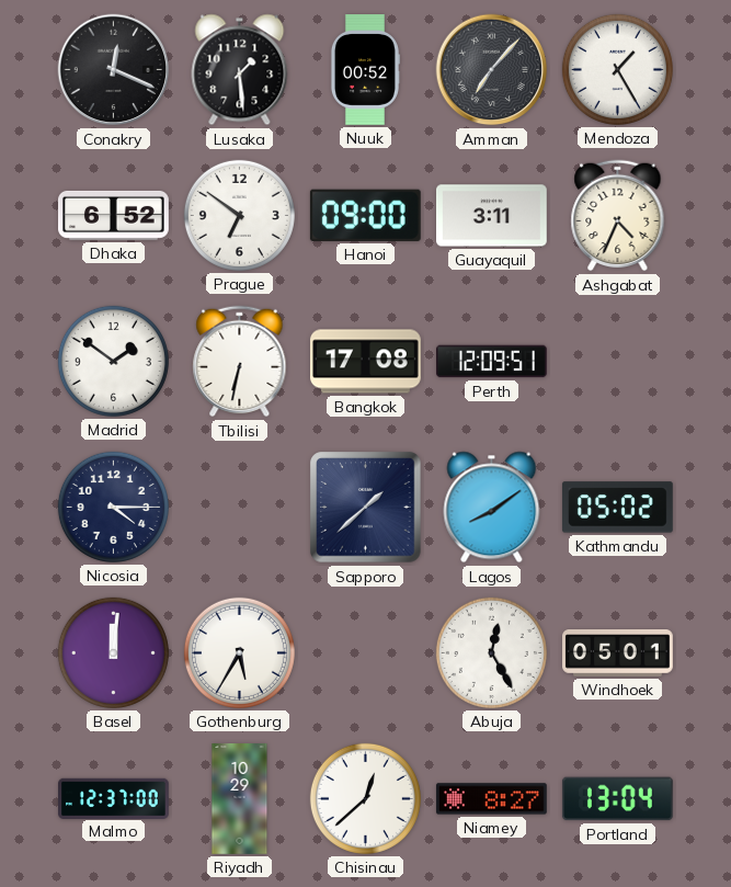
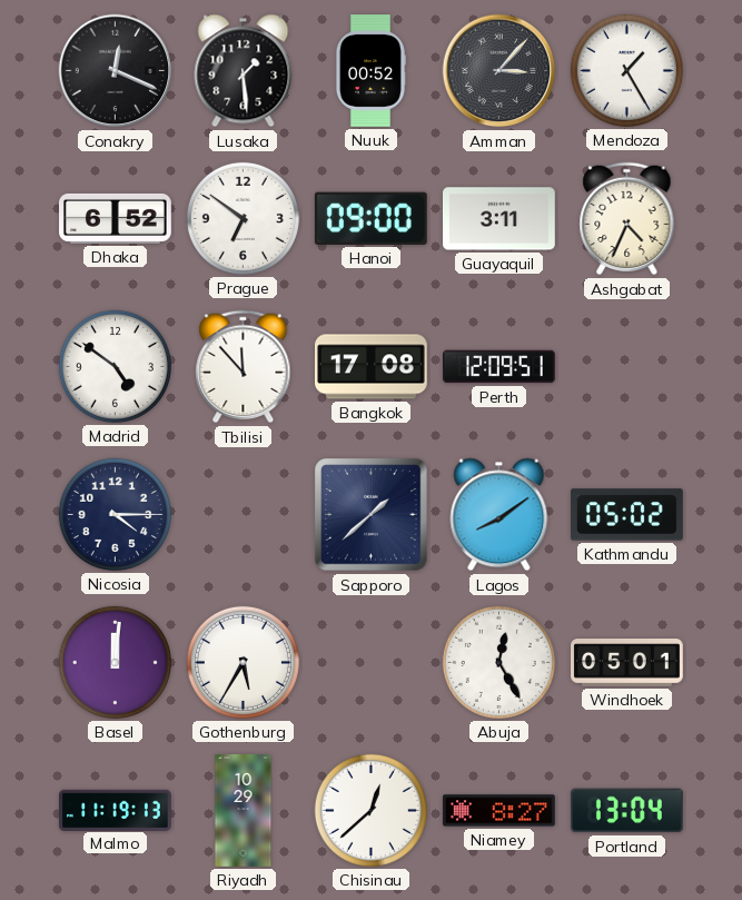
Amman: 7:07 -> 3:07 (499, 71)
Madrid: 1:51 -> 4:51 (115, 366)
Tbilisi: 6:32 -> 11:53 (244, 367)
Malmo: 12:37 -> 11:19 (116, 810)
